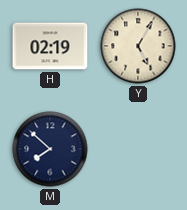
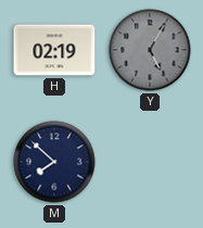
Y dial: cream -> grey (150, 50)
